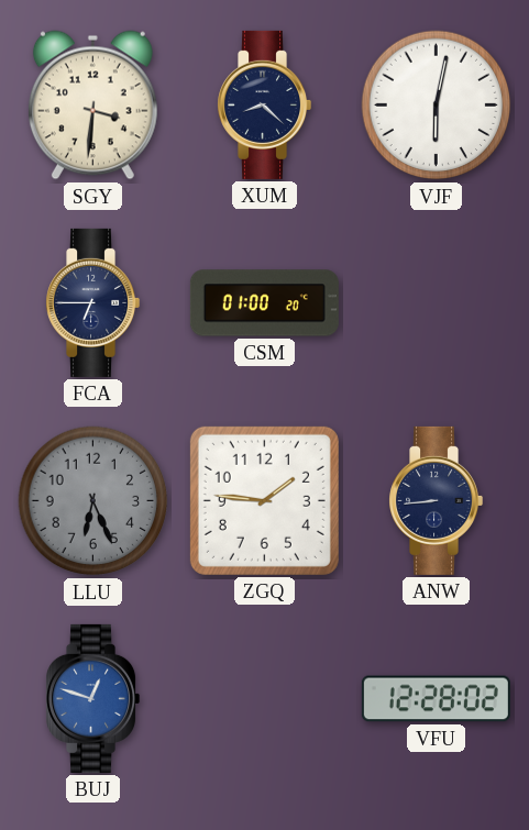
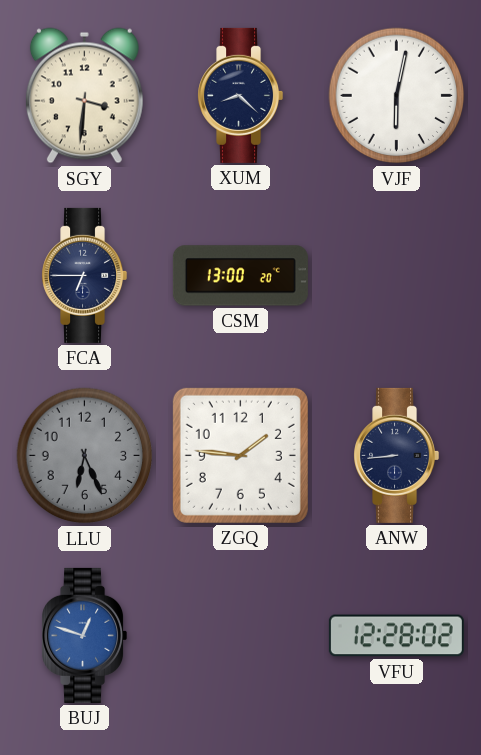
CSM: 01:00 -> 13:00 (240, 276)
